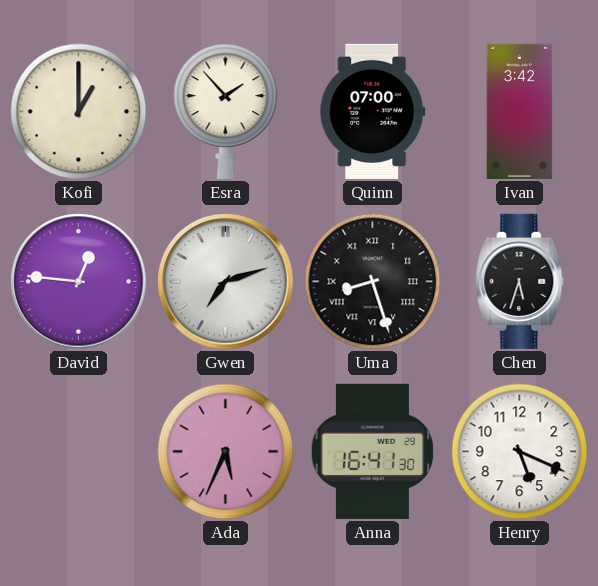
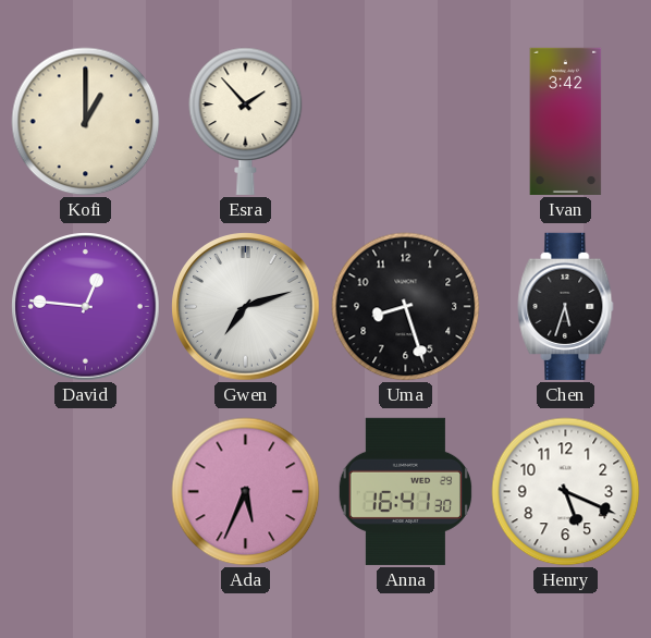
Quinn: 07:00 -> none (373, 111)
Uma numerals: Roman -> Arabic (406, 307)
